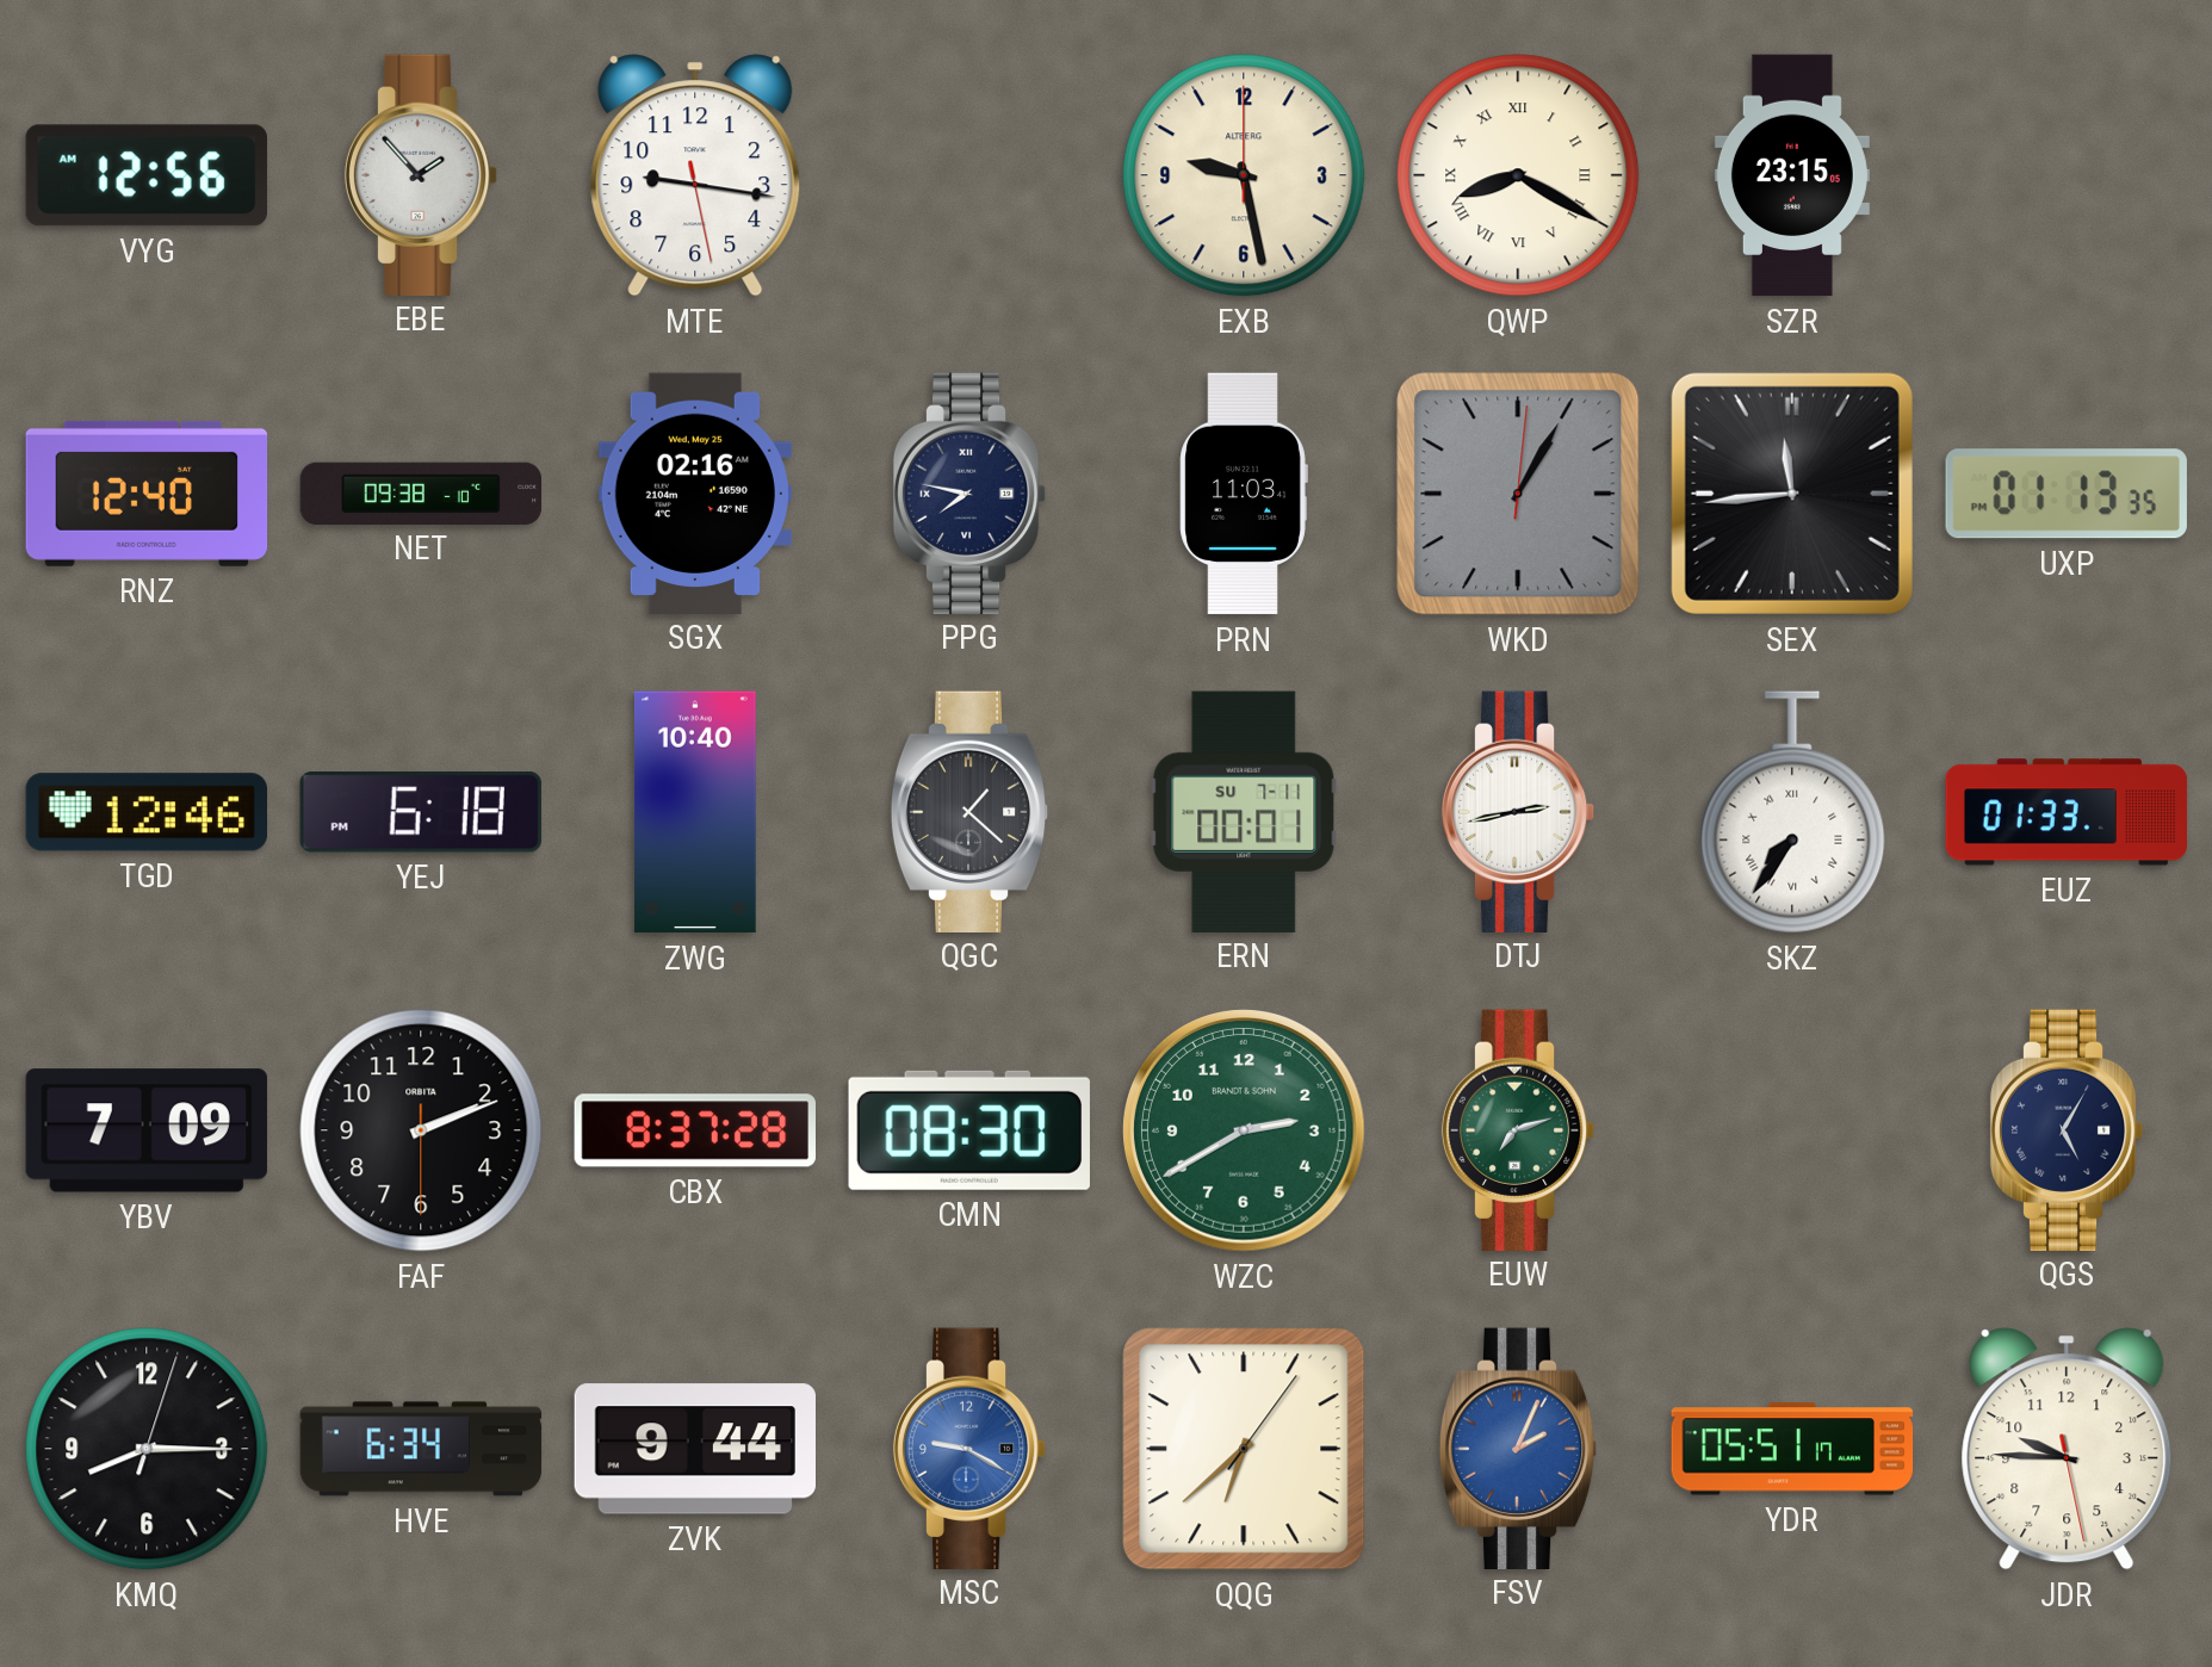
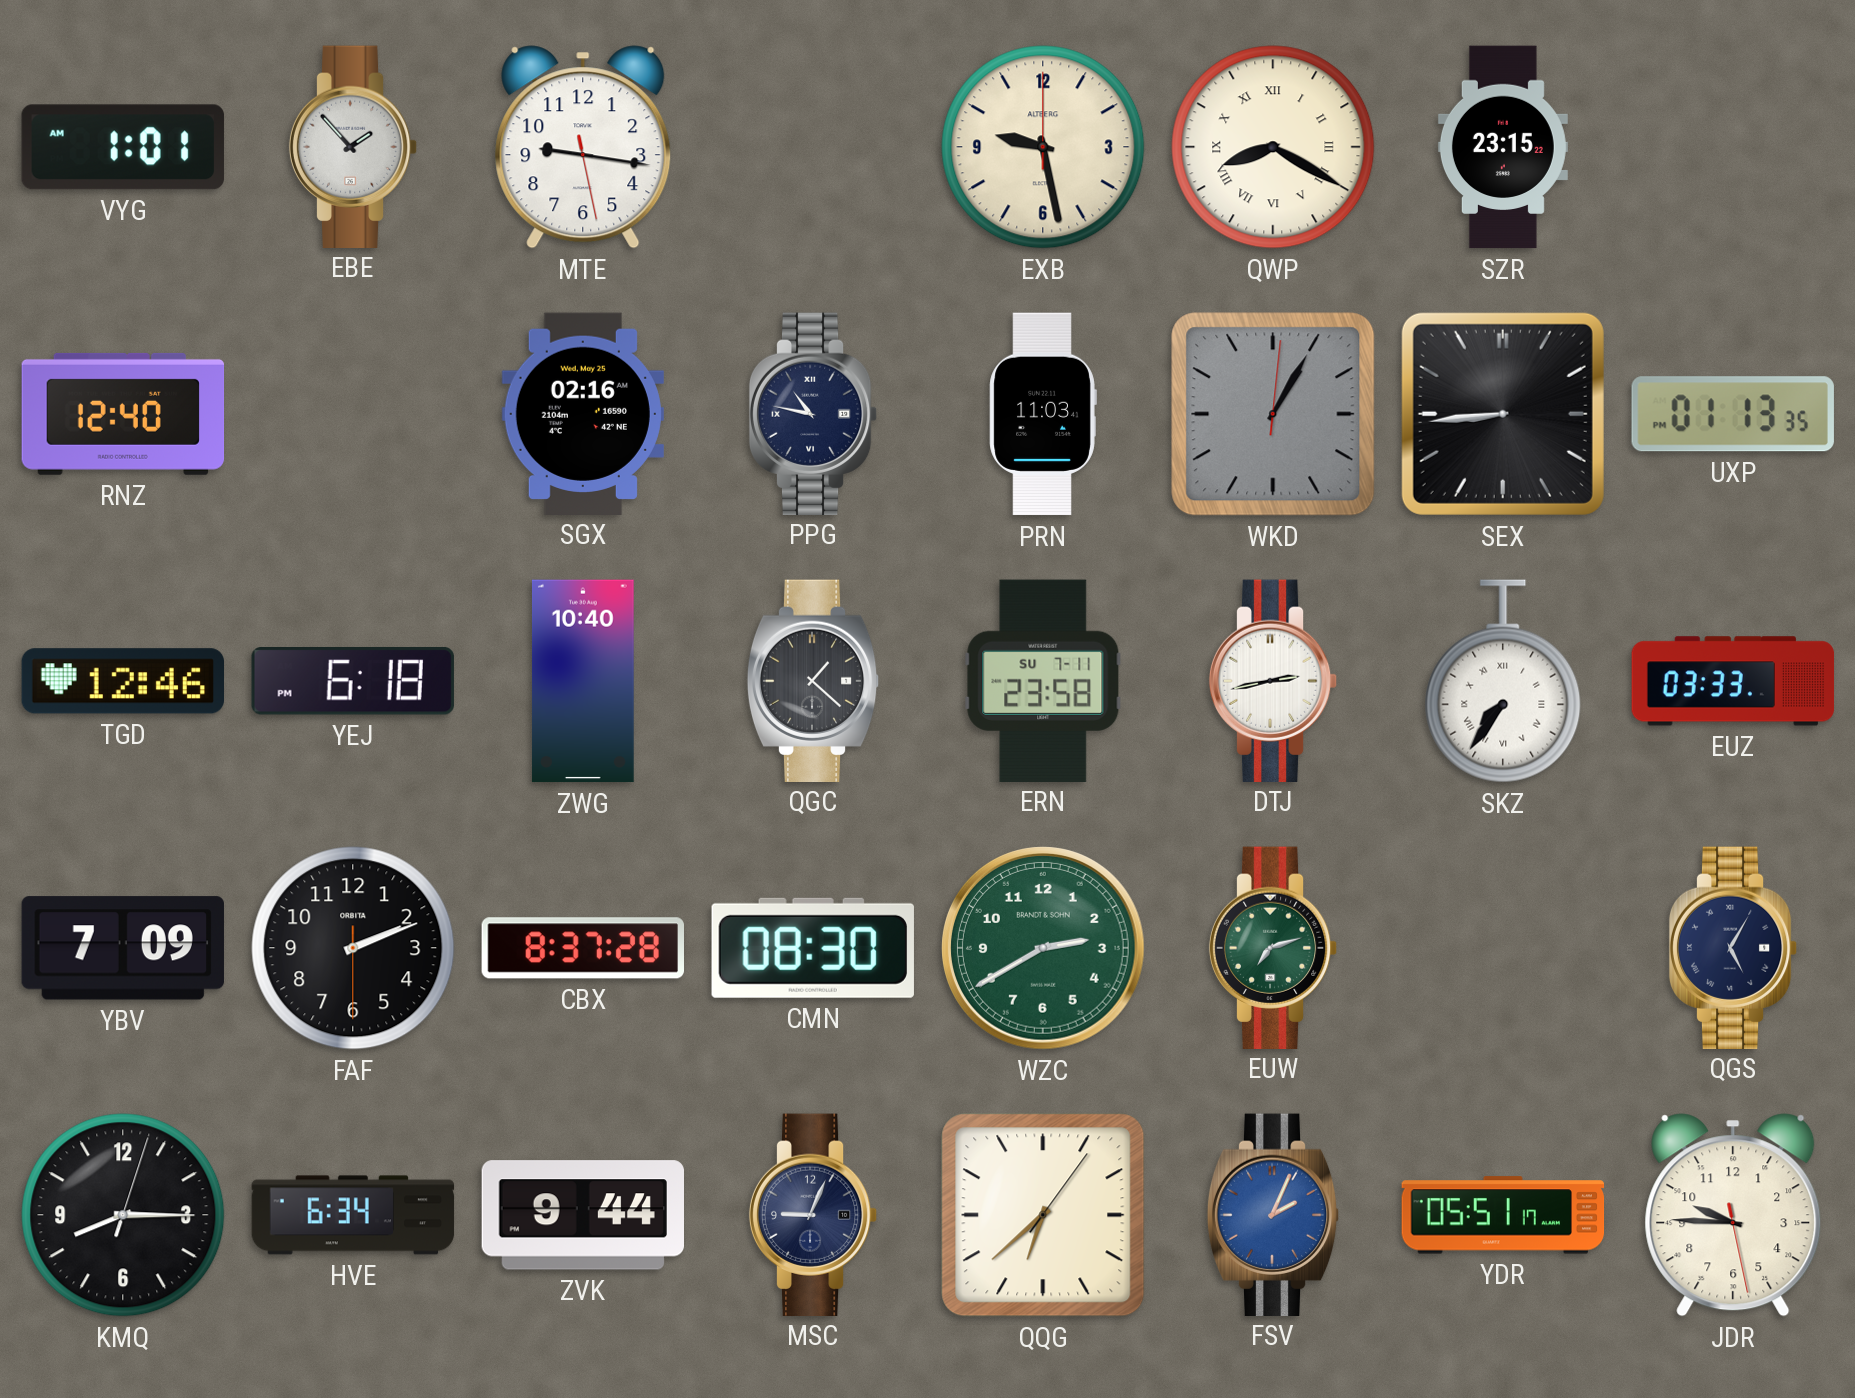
VYG: 12:56 -> 1:01 (123, 147)
SZR: 23:15:05 -> 23:15:22 (1503, 147)
NET: 09:38 -> none (421, 492)
PPG: 7:47 -> 10:47 (813, 413)
SEX: 11:44 -> 8:44 (1503, 414)
ERN: 00:01 -> 23:58 (1043, 680)
EUZ: 01:33 -> 03:33 (1733, 681)
MSC: 9:20 -> 9:04 (813, 1214)
MSC dial: blue -> navy (813, 1214)
